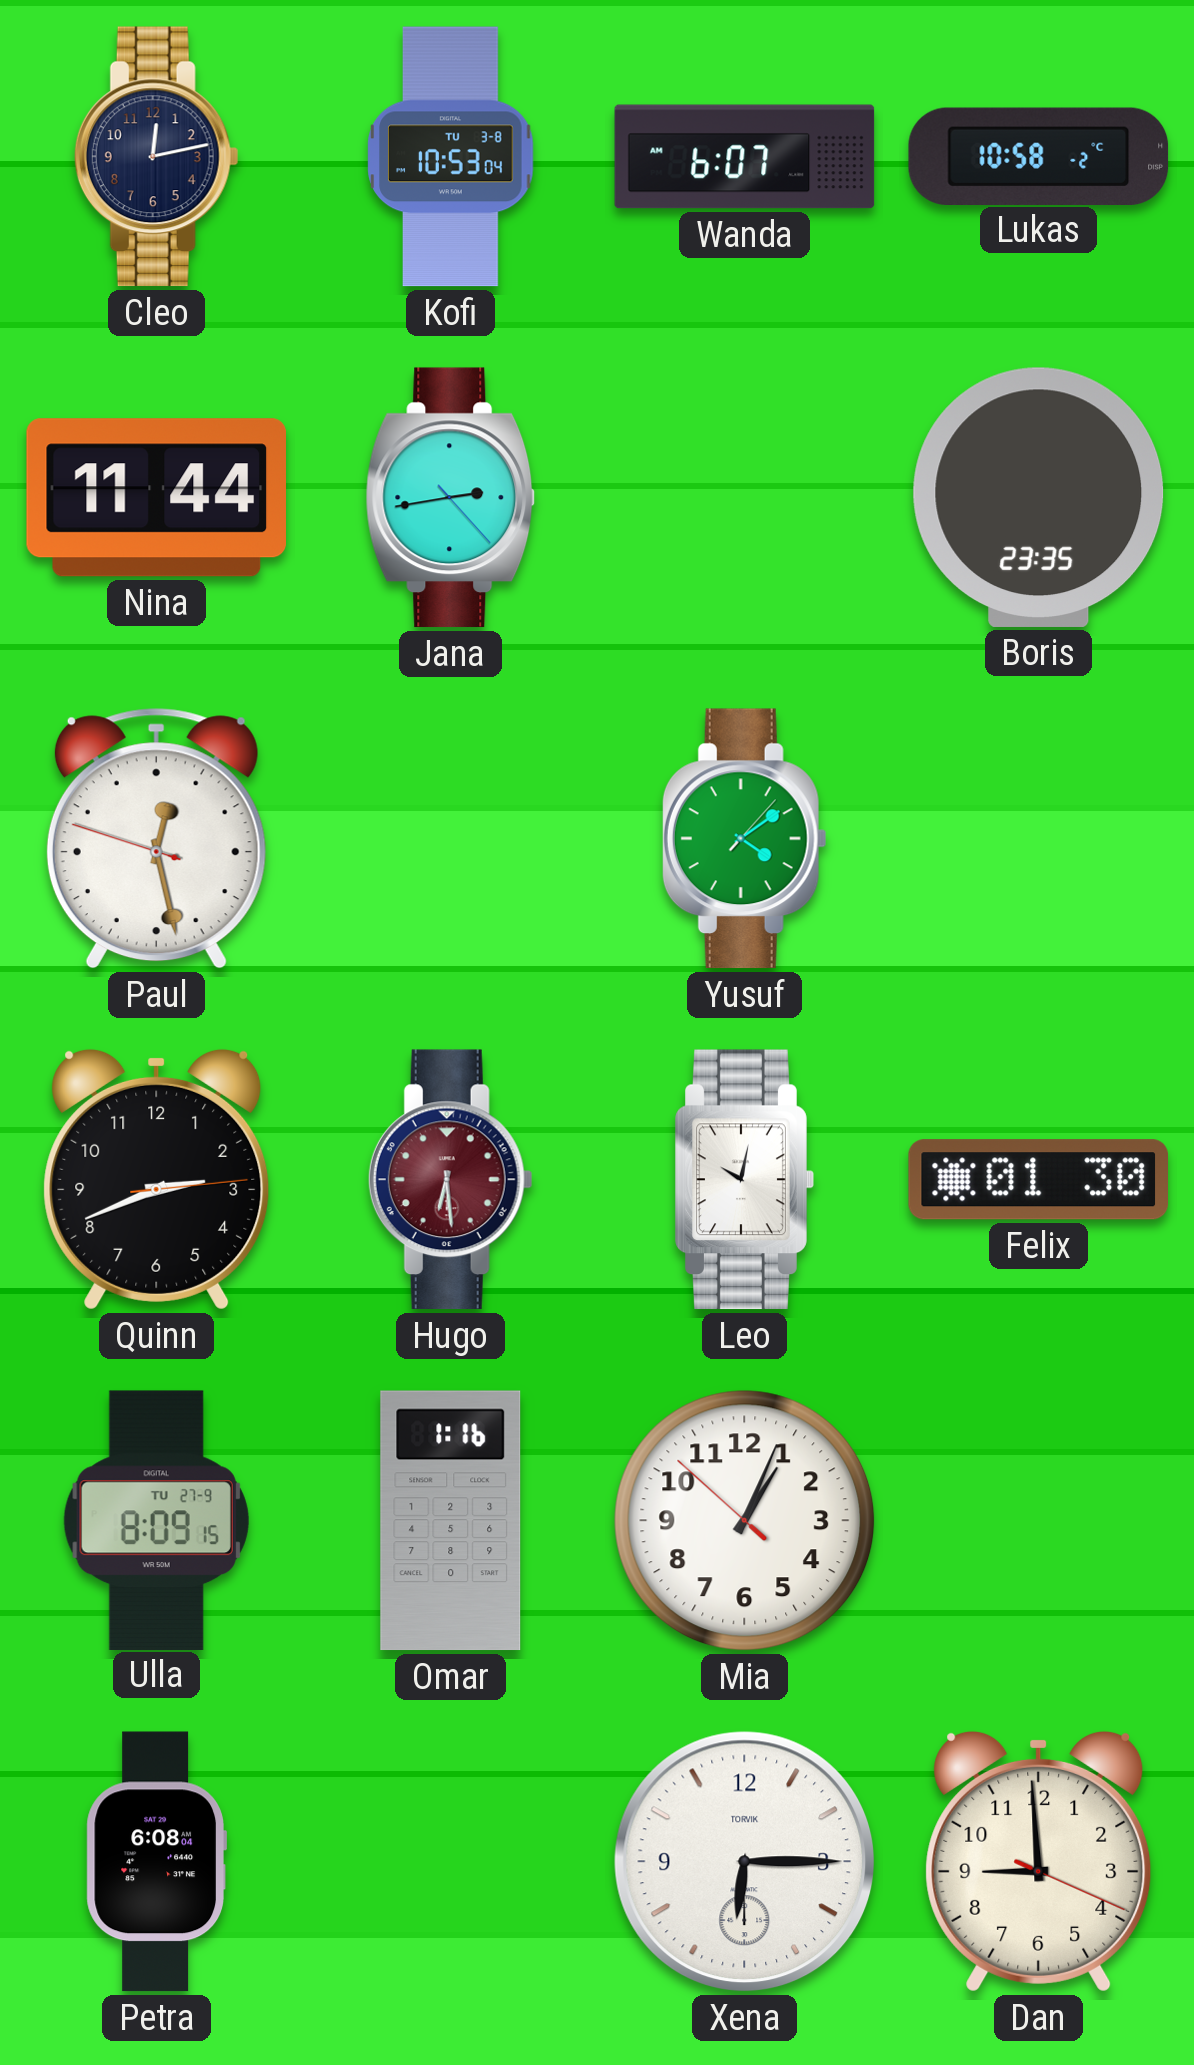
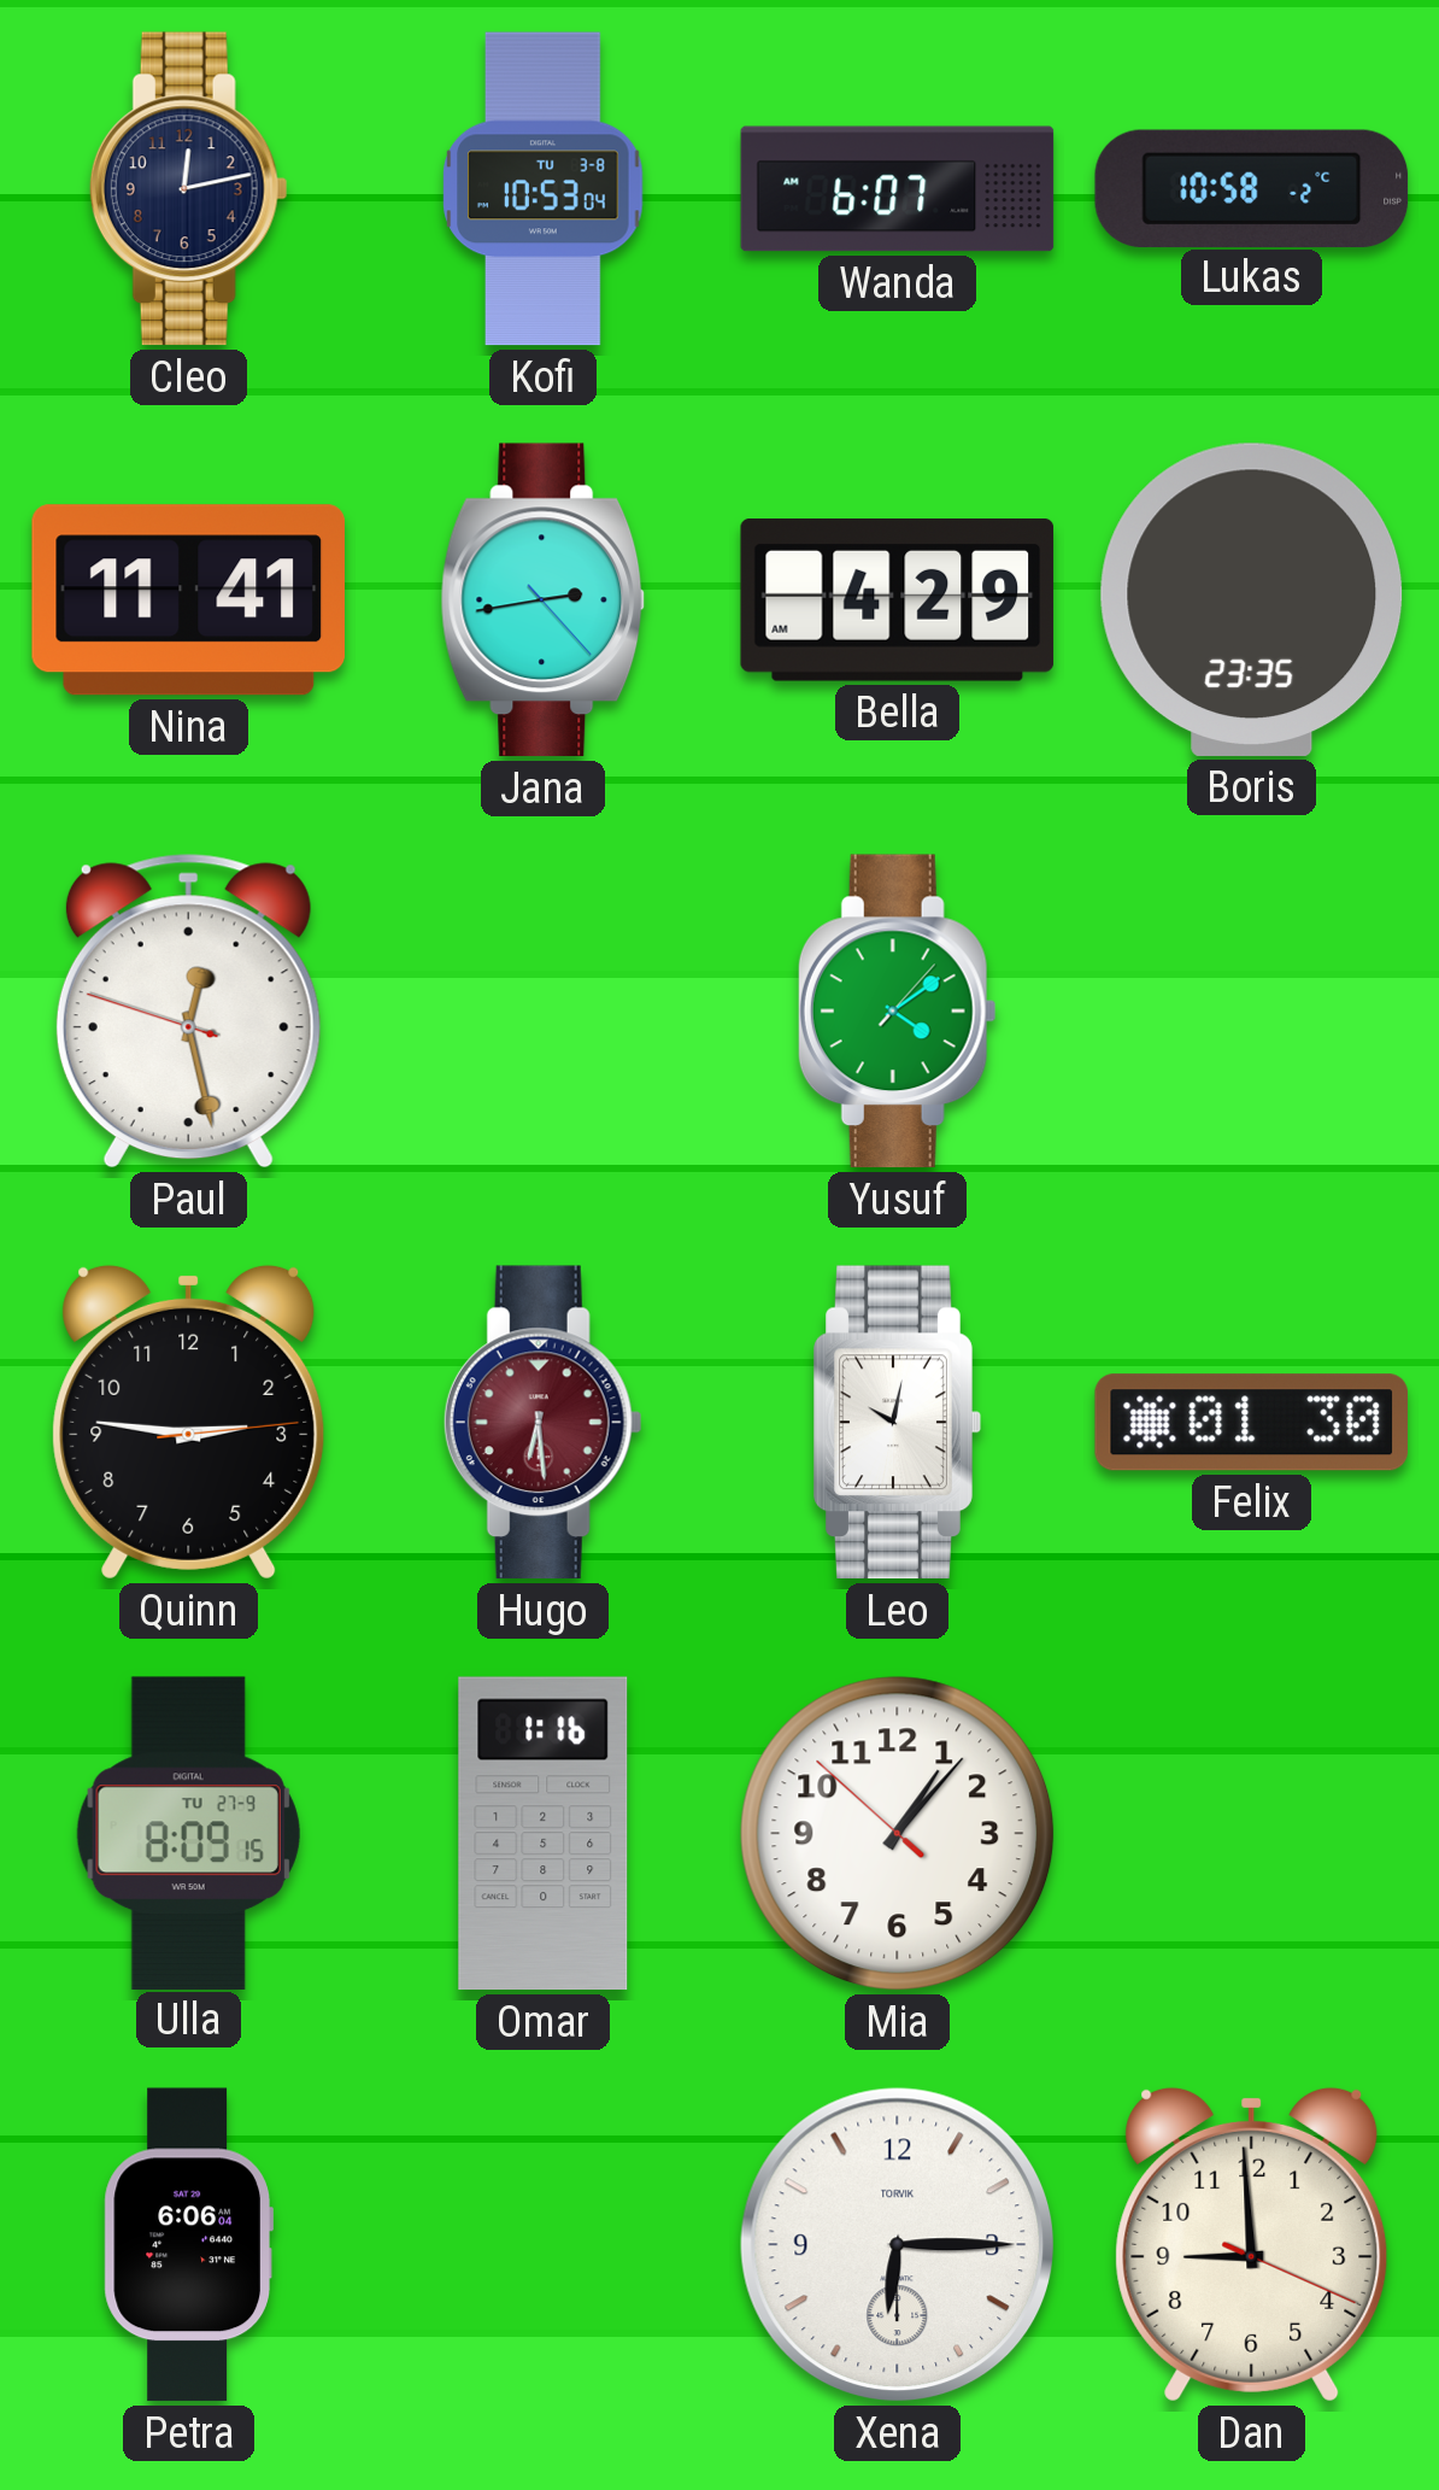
Nina: 11:44 -> 11:41 (188, 600)
Bella: none -> 4:29 (898, 600)
Quinn: 2:41 -> 2:46 (189, 1422)
Mia: 1:03 -> 1:06 (898, 1834)
Petra: 6:08 -> 6:06 (188, 2245)
